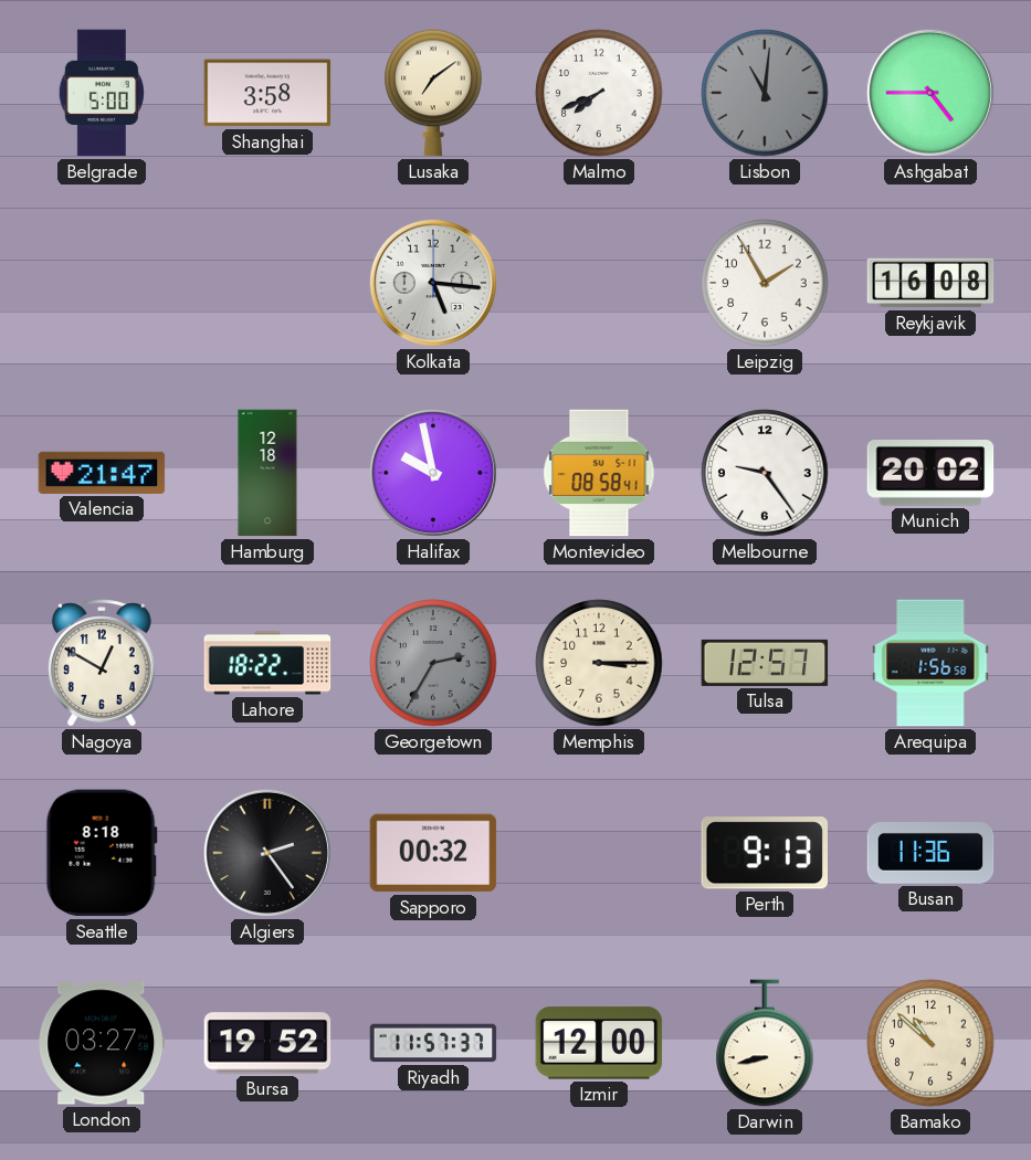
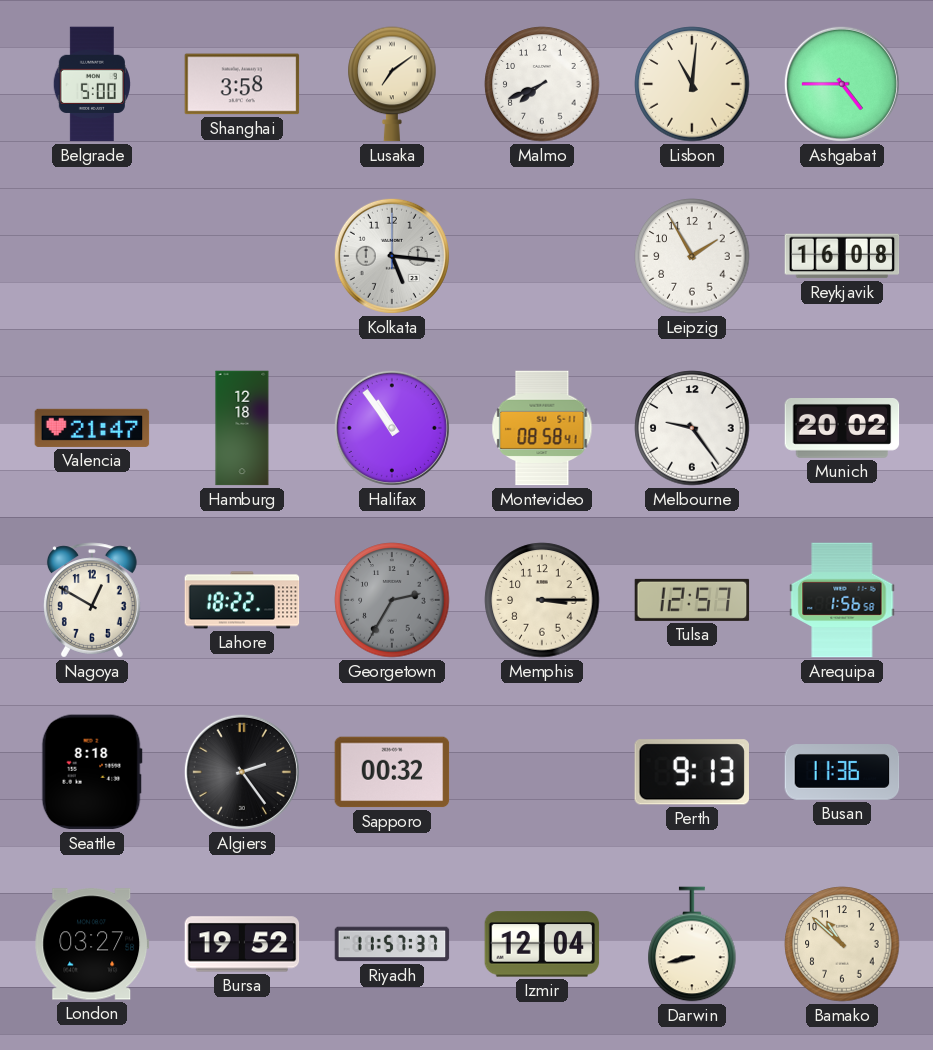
Lisbon dial: grey -> cream (692, 84)
Halifax: 9:58 -> 10:54 (392, 428)
Izmir: 12:00 -> 12:04 (542, 944)
